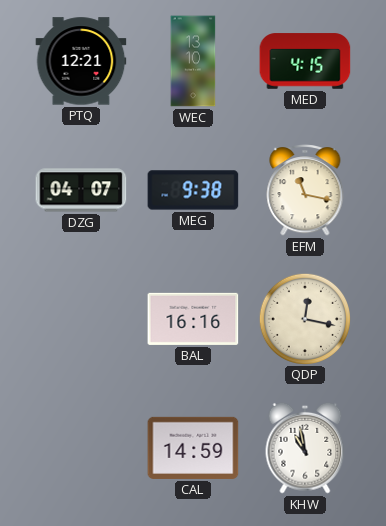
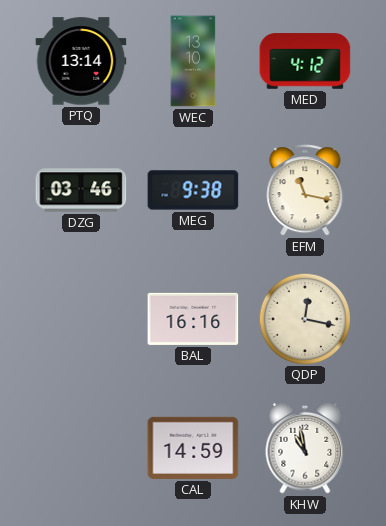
PTQ: 12:21 -> 13:14 (81, 61)
MED: 4:15 -> 4:12 (305, 61)
DZG: 04:07 -> 03:46 (81, 190)
